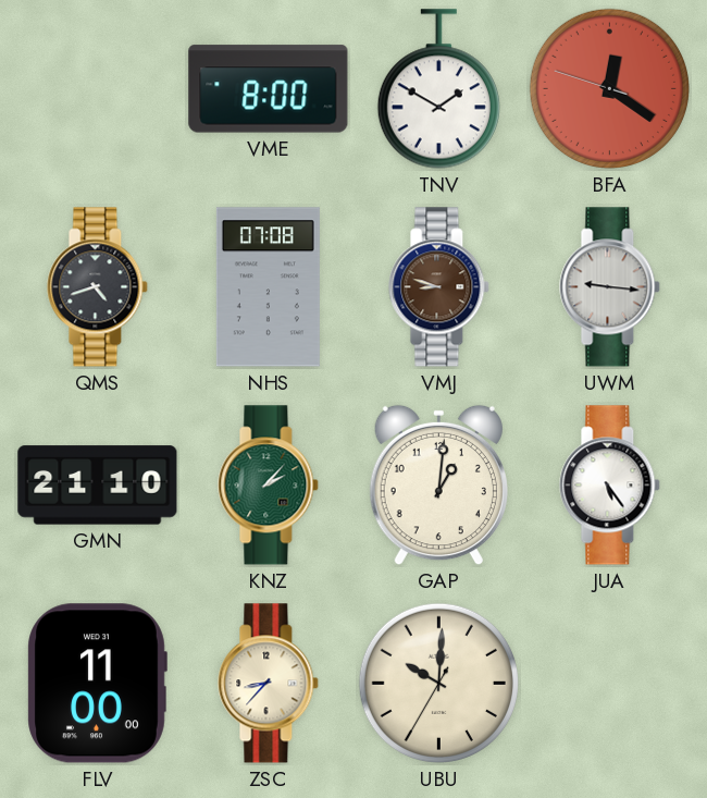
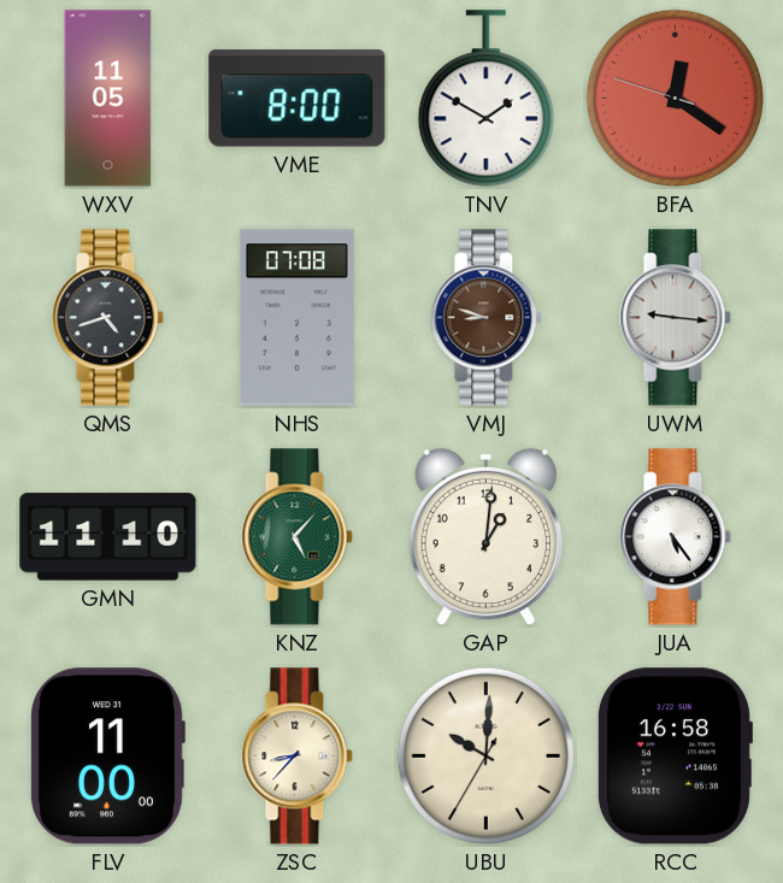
WXV: none -> 11:05 (108, 99)
GMN: 21:10 -> 11:10 (108, 537)
KNZ: 2:07 -> 5:07 (298, 537)
RCC: none -> 16:58 (675, 757)
